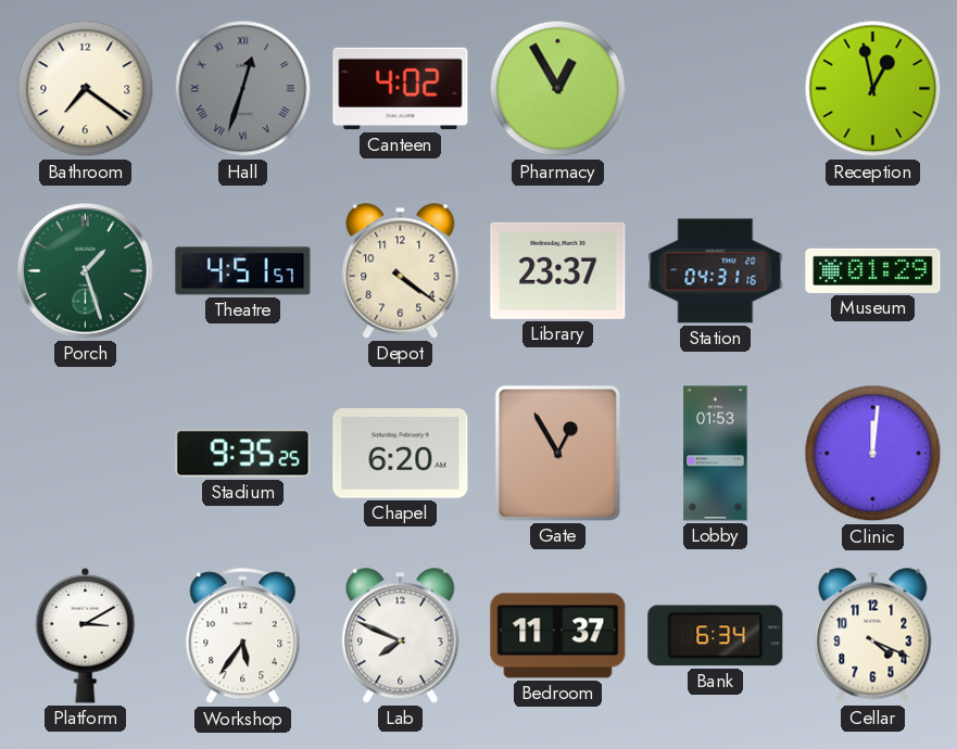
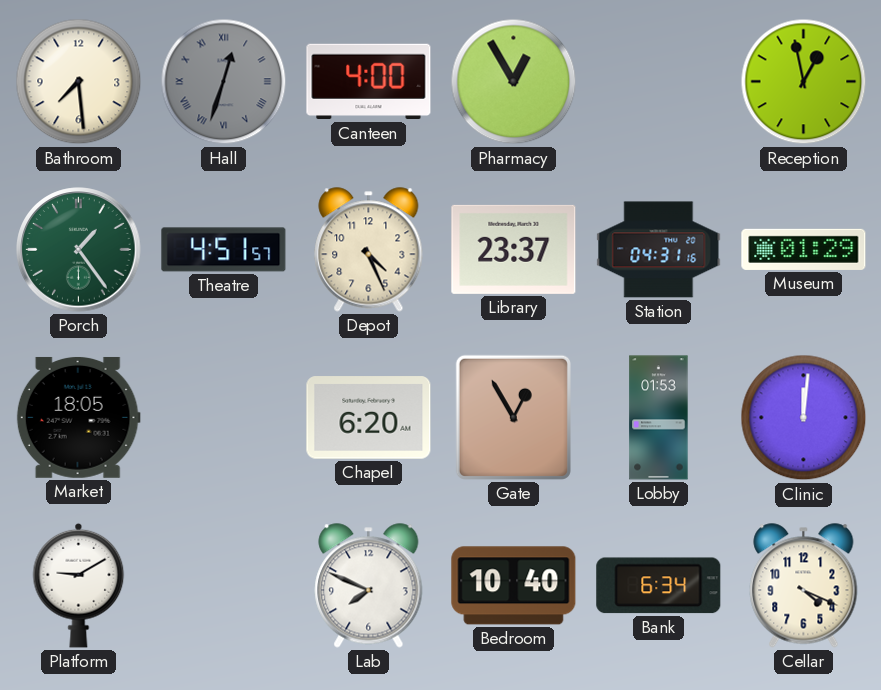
Bathroom: 7:21 -> 7:29 (79, 82)
Canteen: 4:02 -> 4:00 (369, 82)
Porch: 1:27 -> 1:24 (79, 250)
Depot: 4:21 -> 4:26 (369, 250)
Market: none -> 18:05 (78, 417)
Stadium: 9:35 -> none (243, 454)
Platform: 3:10 -> 9:10 (79, 585)
Workshop: 5:36 -> none (243, 636)
Bedroom: 11:37 -> 10:40 (514, 586)
